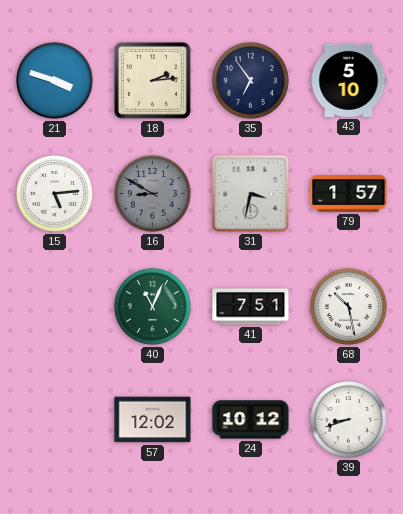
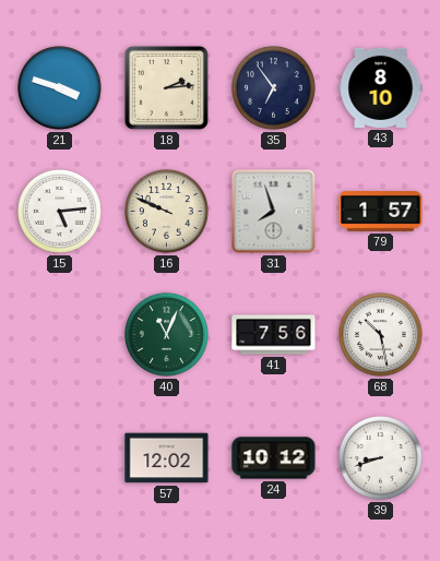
43: 5:10 -> 8:10 (381, 87)
16: 8:50 -> 9:49 (166, 211)
16 dial: grey -> cream (166, 211)
31: 3:32 -> 7:57 (274, 212)
41: 7:51 -> 7:56 (274, 335)
